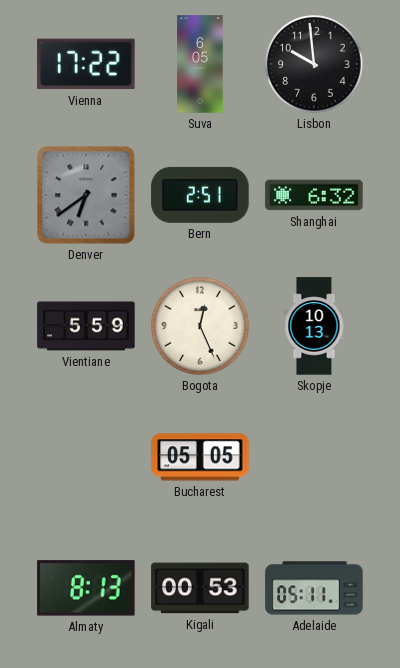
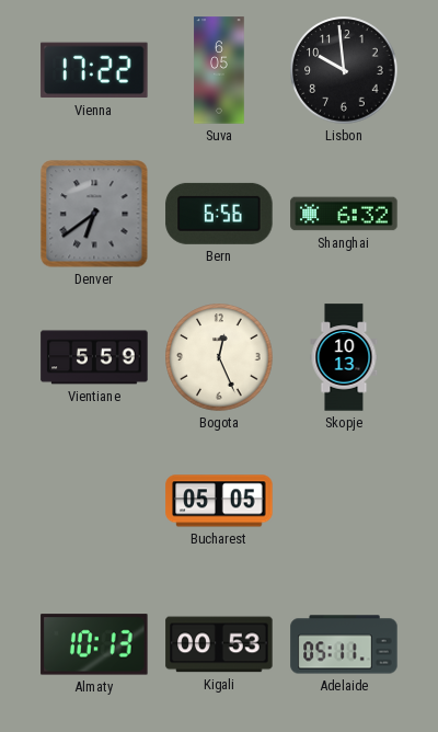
Bern: 2:51 -> 6:56 (219, 214)
Almaty: 8:13 -> 10:13 (94, 644)
